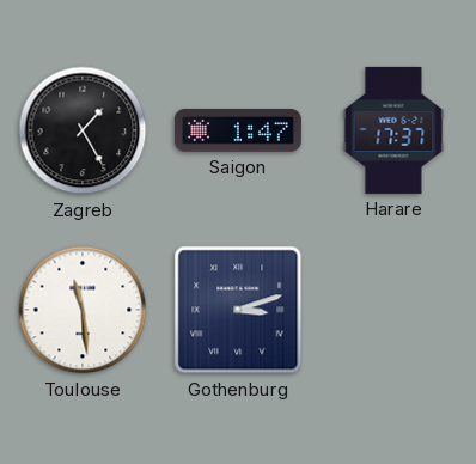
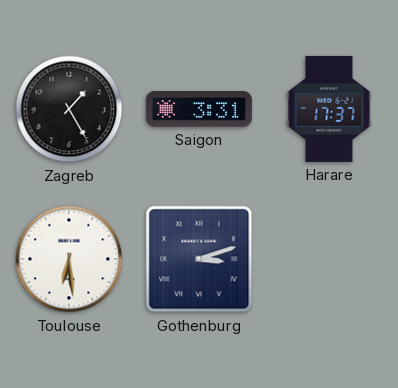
Saigon: 1:47 -> 3:31 (199, 109)
Toulouse: 11:29 -> 6:29 (69, 259)
